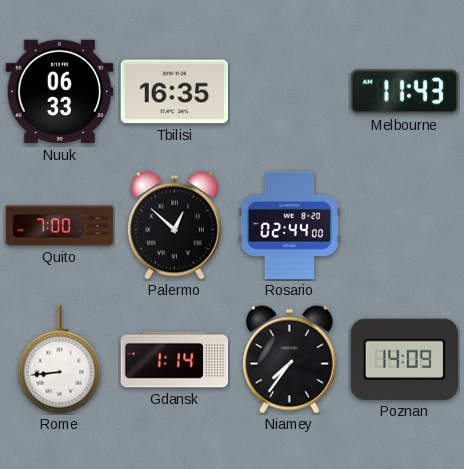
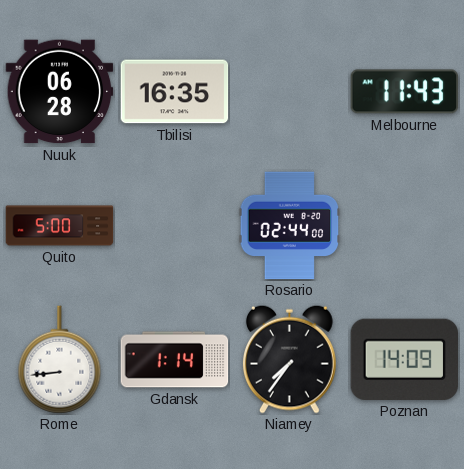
Nuuk: 06:33 -> 06:28 (60, 92)
Quito: 7:00 -> 5:00 (60, 226)
Palermo: 12:52 -> none (175, 225)
